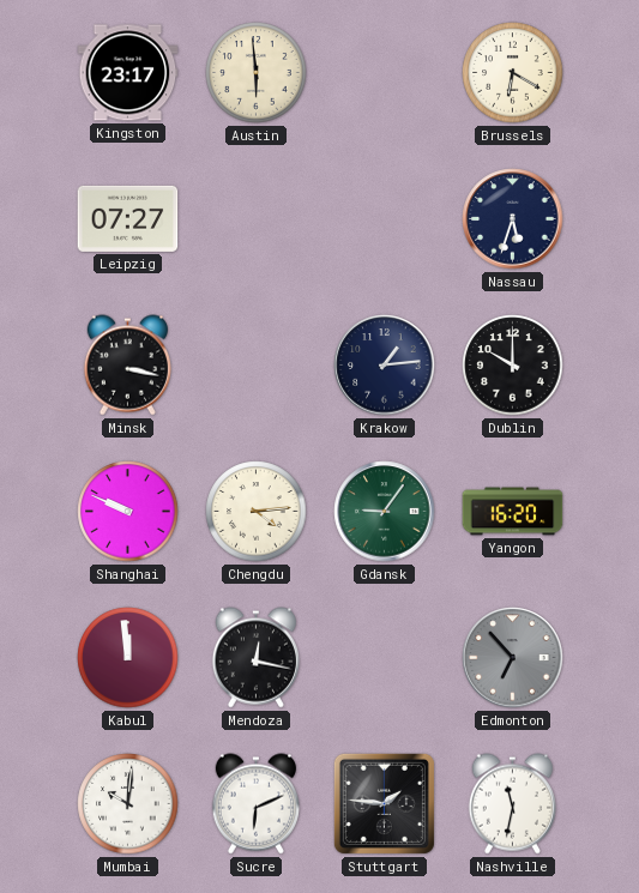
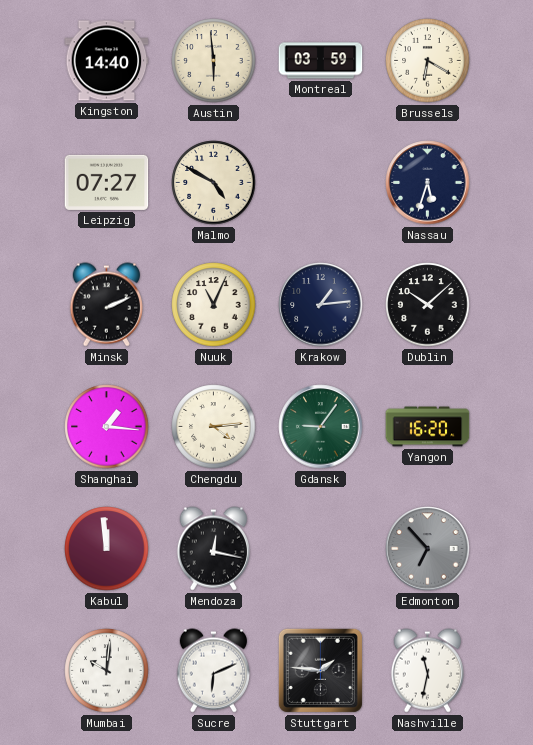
Kingston: 23:17 -> 14:40 (107, 61)
Montreal: none -> 03:59 (321, 61)
Malmo: none -> 4:50 (214, 183)
Minsk: 3:17 -> 2:11 (106, 305)
Nuuk: none -> 11:04 (214, 305)
Dublin: 10:00 -> 10:08 (428, 305)
Shanghai: 9:49 -> 1:16 (107, 427)
